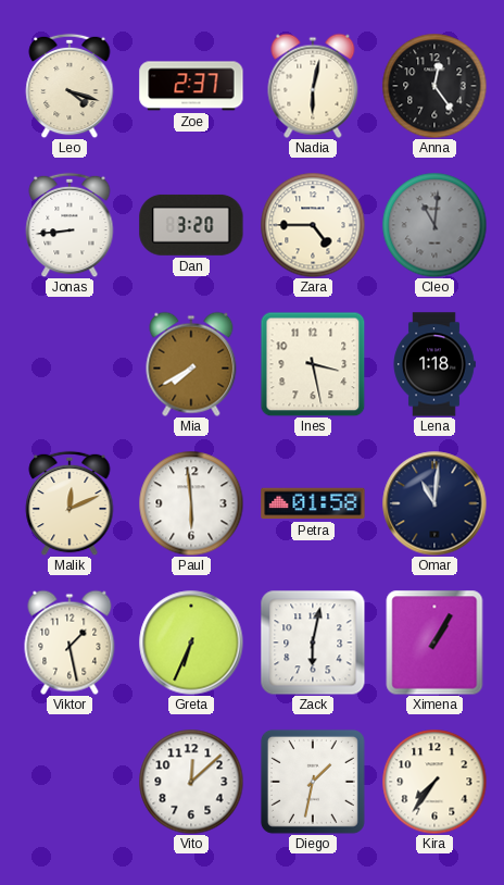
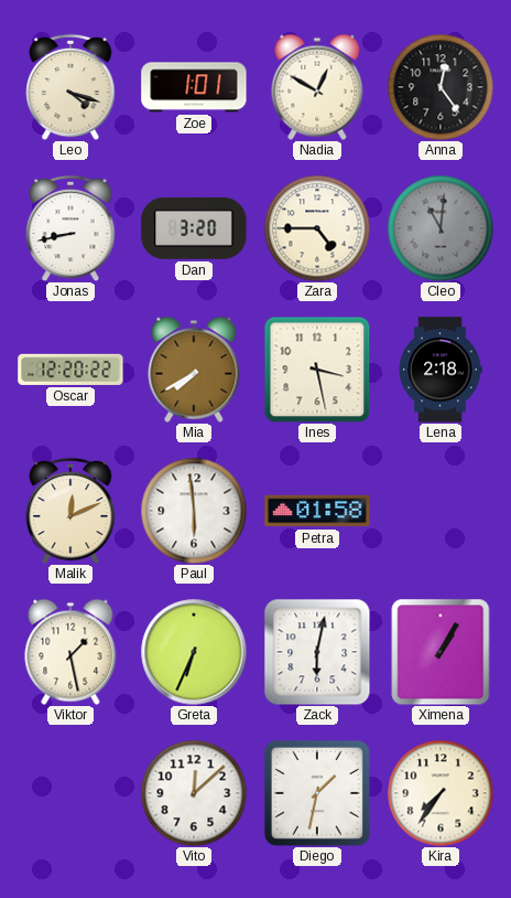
Zoe: 2:37 -> 1:01 (194, 87)
Nadia: 6:02 -> 12:50 (317, 87)
Jonas: 8:44 -> 8:43 (70, 228)
Oscar: none -> 12:20 (70, 370)
Lena: 1:18 -> 2:18 (441, 370)
Omar: 11:01 -> none (434, 503)
